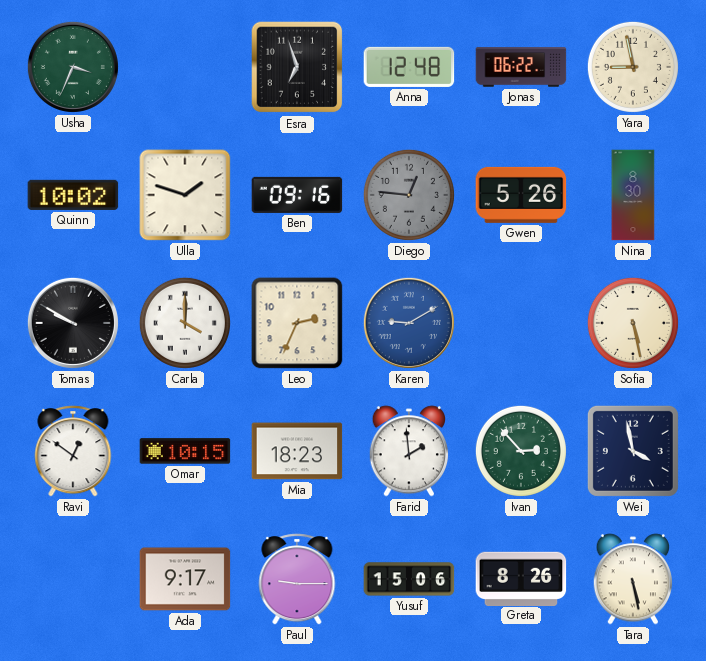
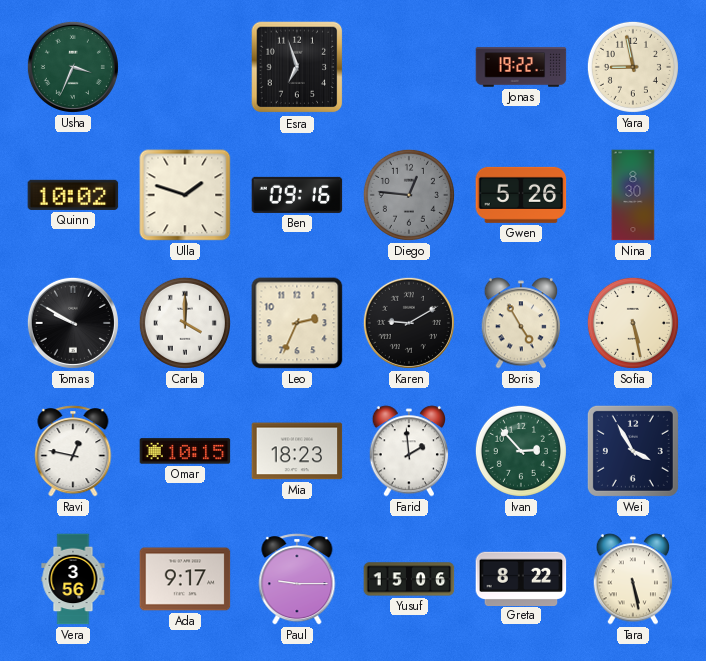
Anna: 12:48 -> none (409, 67)
Jonas: 06:22 -> 19:22 (521, 67)
Karen dial: blue -> black (409, 323)
Boris: none -> 4:55 (521, 323)
Ravi: 12:51 -> 12:47 (73, 451)
Wei: 3:58 -> 3:55 (633, 451)
Vera: none -> 3:56 (73, 579)
Greta: 8:26 -> 8:22 (521, 578)
